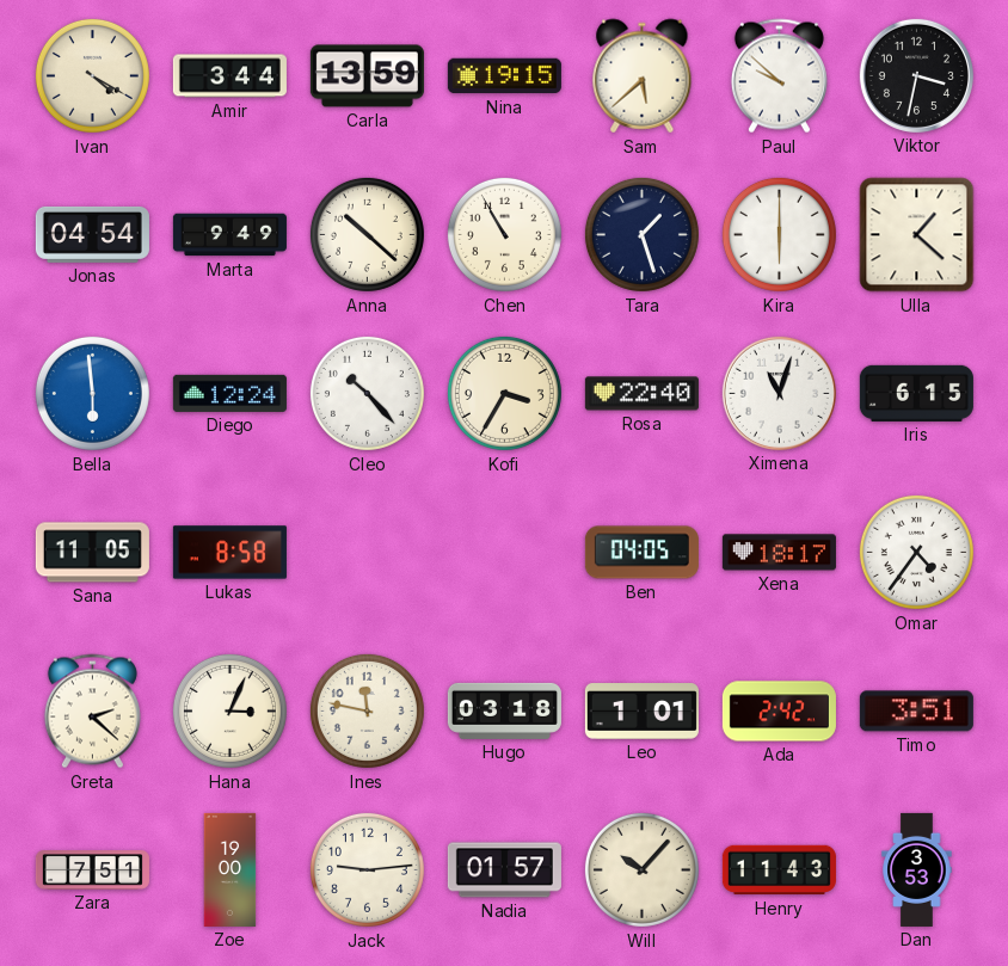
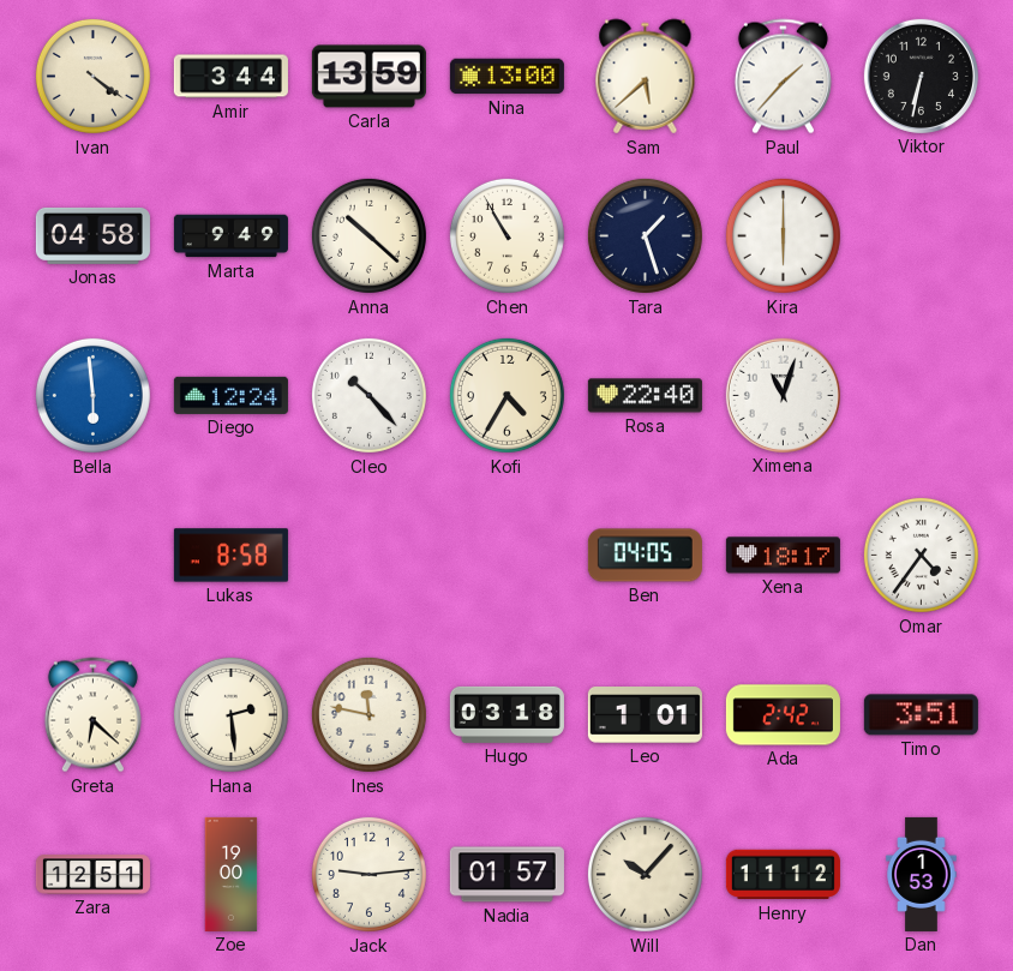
Ivan: 4:20 -> 4:21 (92, 76)
Nina: 19:15 -> 13:00 (507, 77)
Paul: 9:52 -> 1:37 (783, 77)
Viktor: 3:32 -> 6:32 (921, 76)
Jonas: 04:54 -> 04:58 (92, 235)
Ulla: 1:22 -> none (917, 235)
Kofi: 3:35 -> 4:35 (507, 395)
Iris: 6:15 -> none (916, 393)
Sana: 11:05 -> none (92, 553)
Greta: 2:22 -> 6:22 (92, 715)
Hana: 3:04 -> 2:29 (230, 714)
Zara: 7:51 -> 12:51 (92, 875)
Henry: 11:43 -> 11:12 (783, 875)
Dan: 3:53 -> 1:53 (922, 874)
